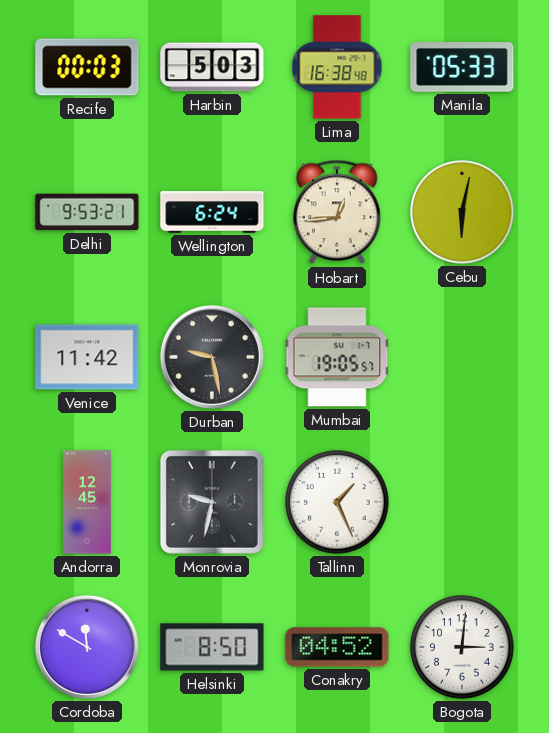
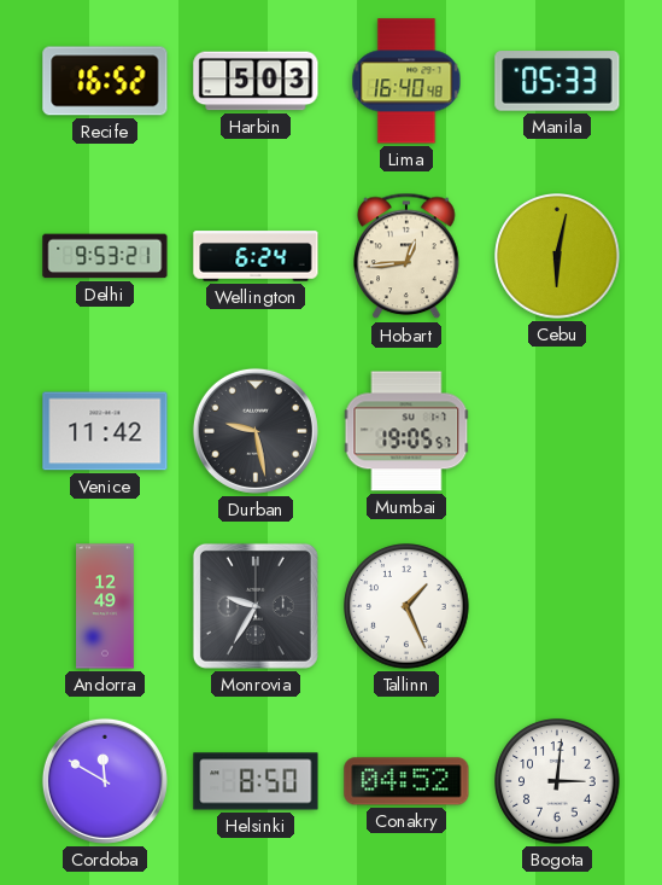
Recife: 00:03 -> 16:52 (105, 81)
Lima: 16:38 -> 16:40 (406, 81)
Andorra: 12:45 -> 12:49 (105, 606)
Monrovia: 9:32 -> 9:35 (256, 606)
